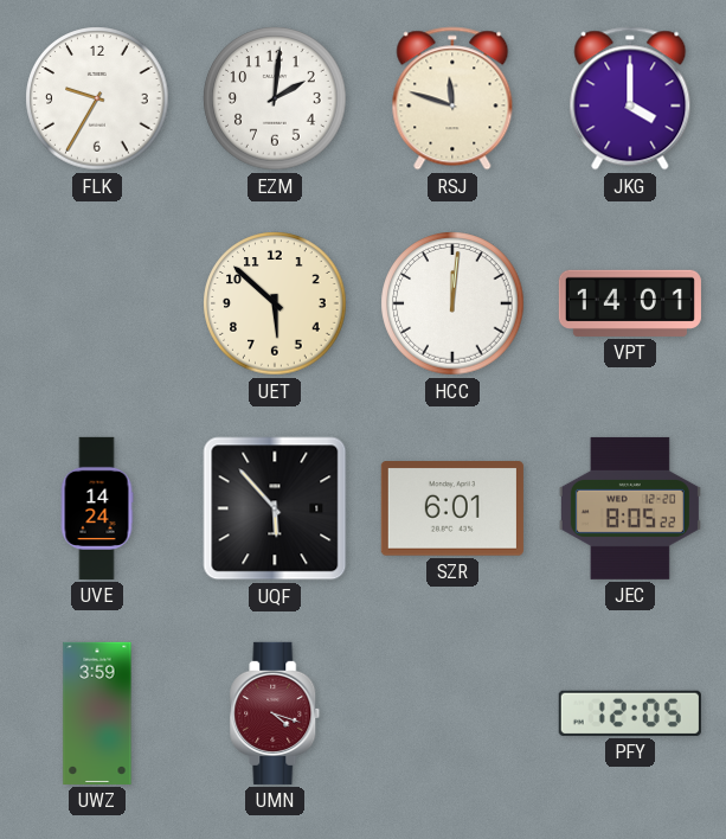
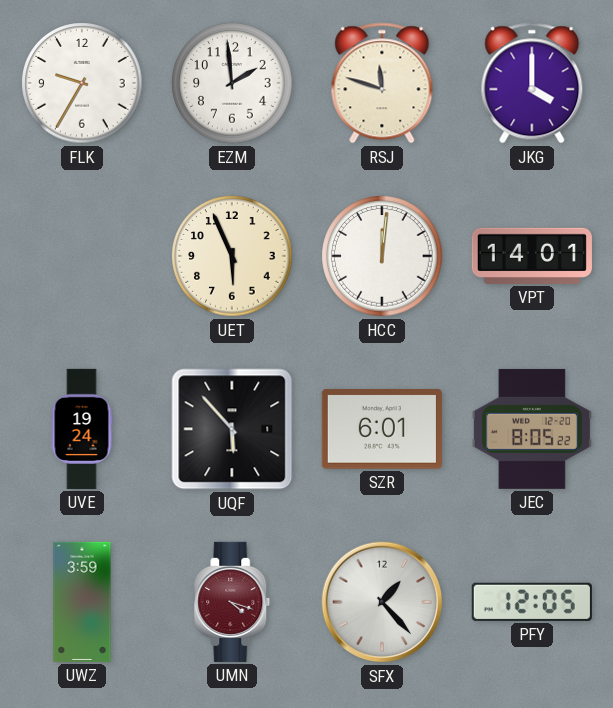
EZM: 2:01 -> 1:59 (232, 83)
UET: 5:52 -> 5:56 (232, 256)
UVE: 14:24 -> 19:24 (82, 429)
SFX: none -> 1:23 (382, 602)
